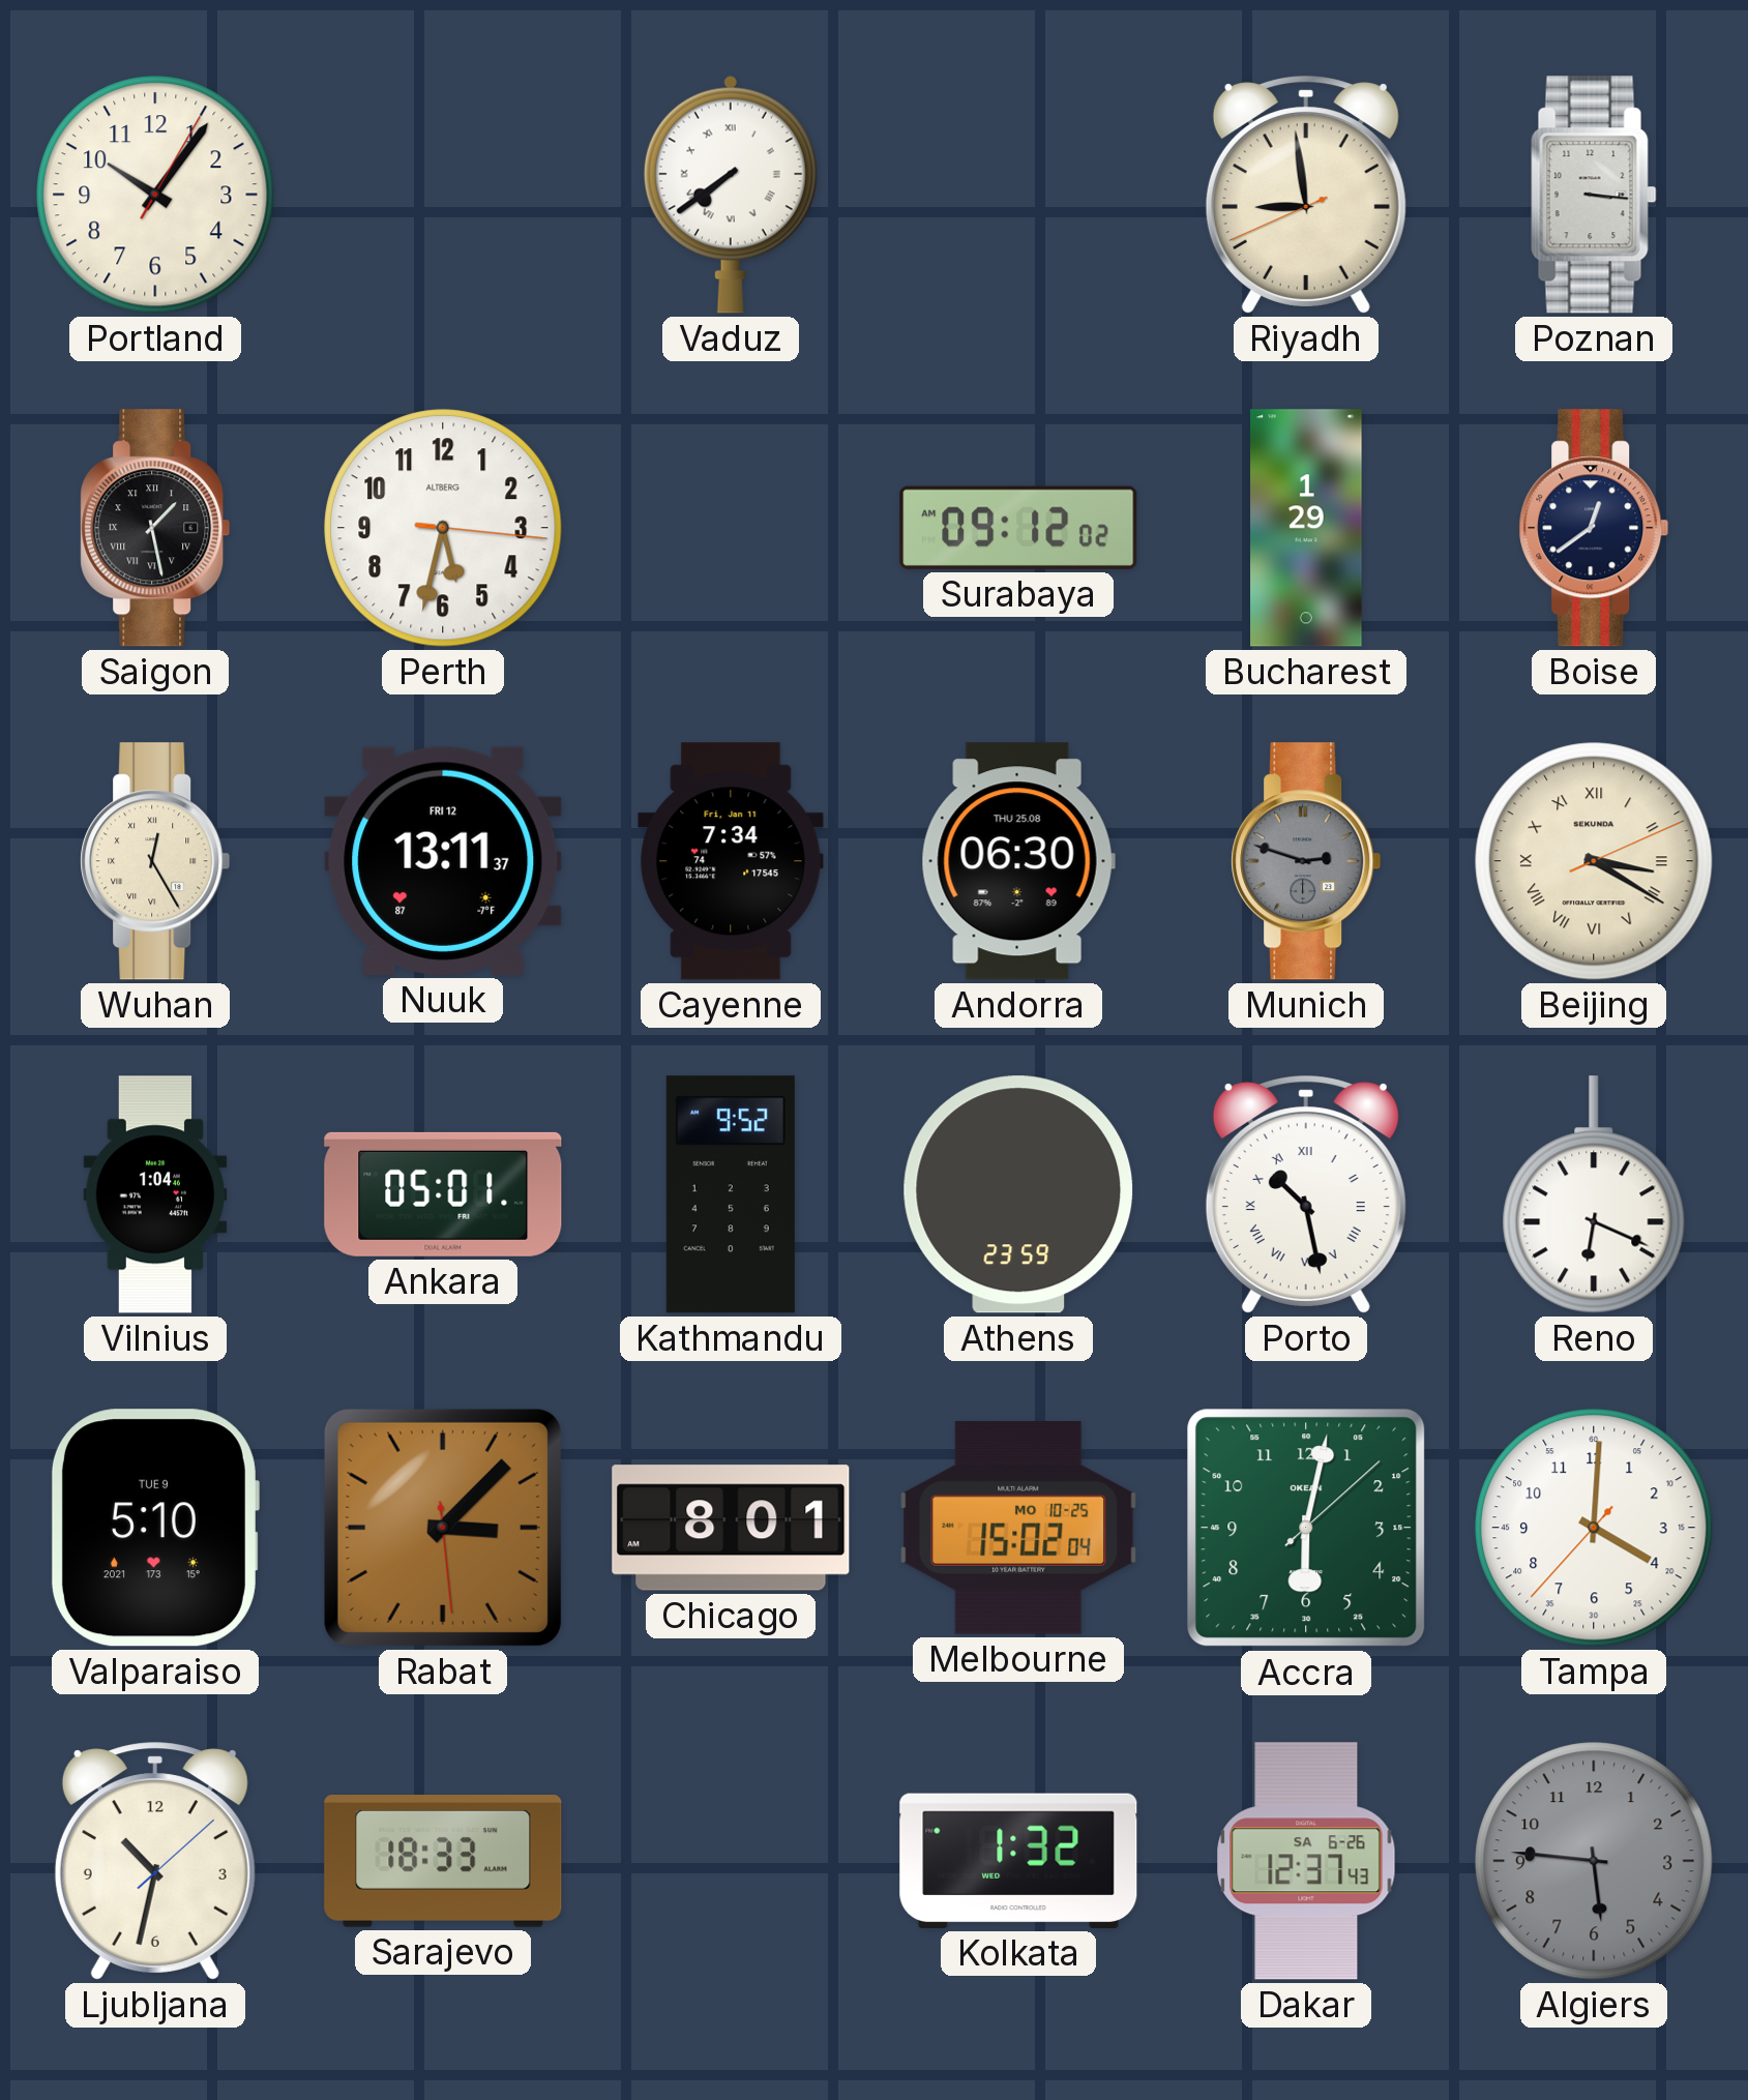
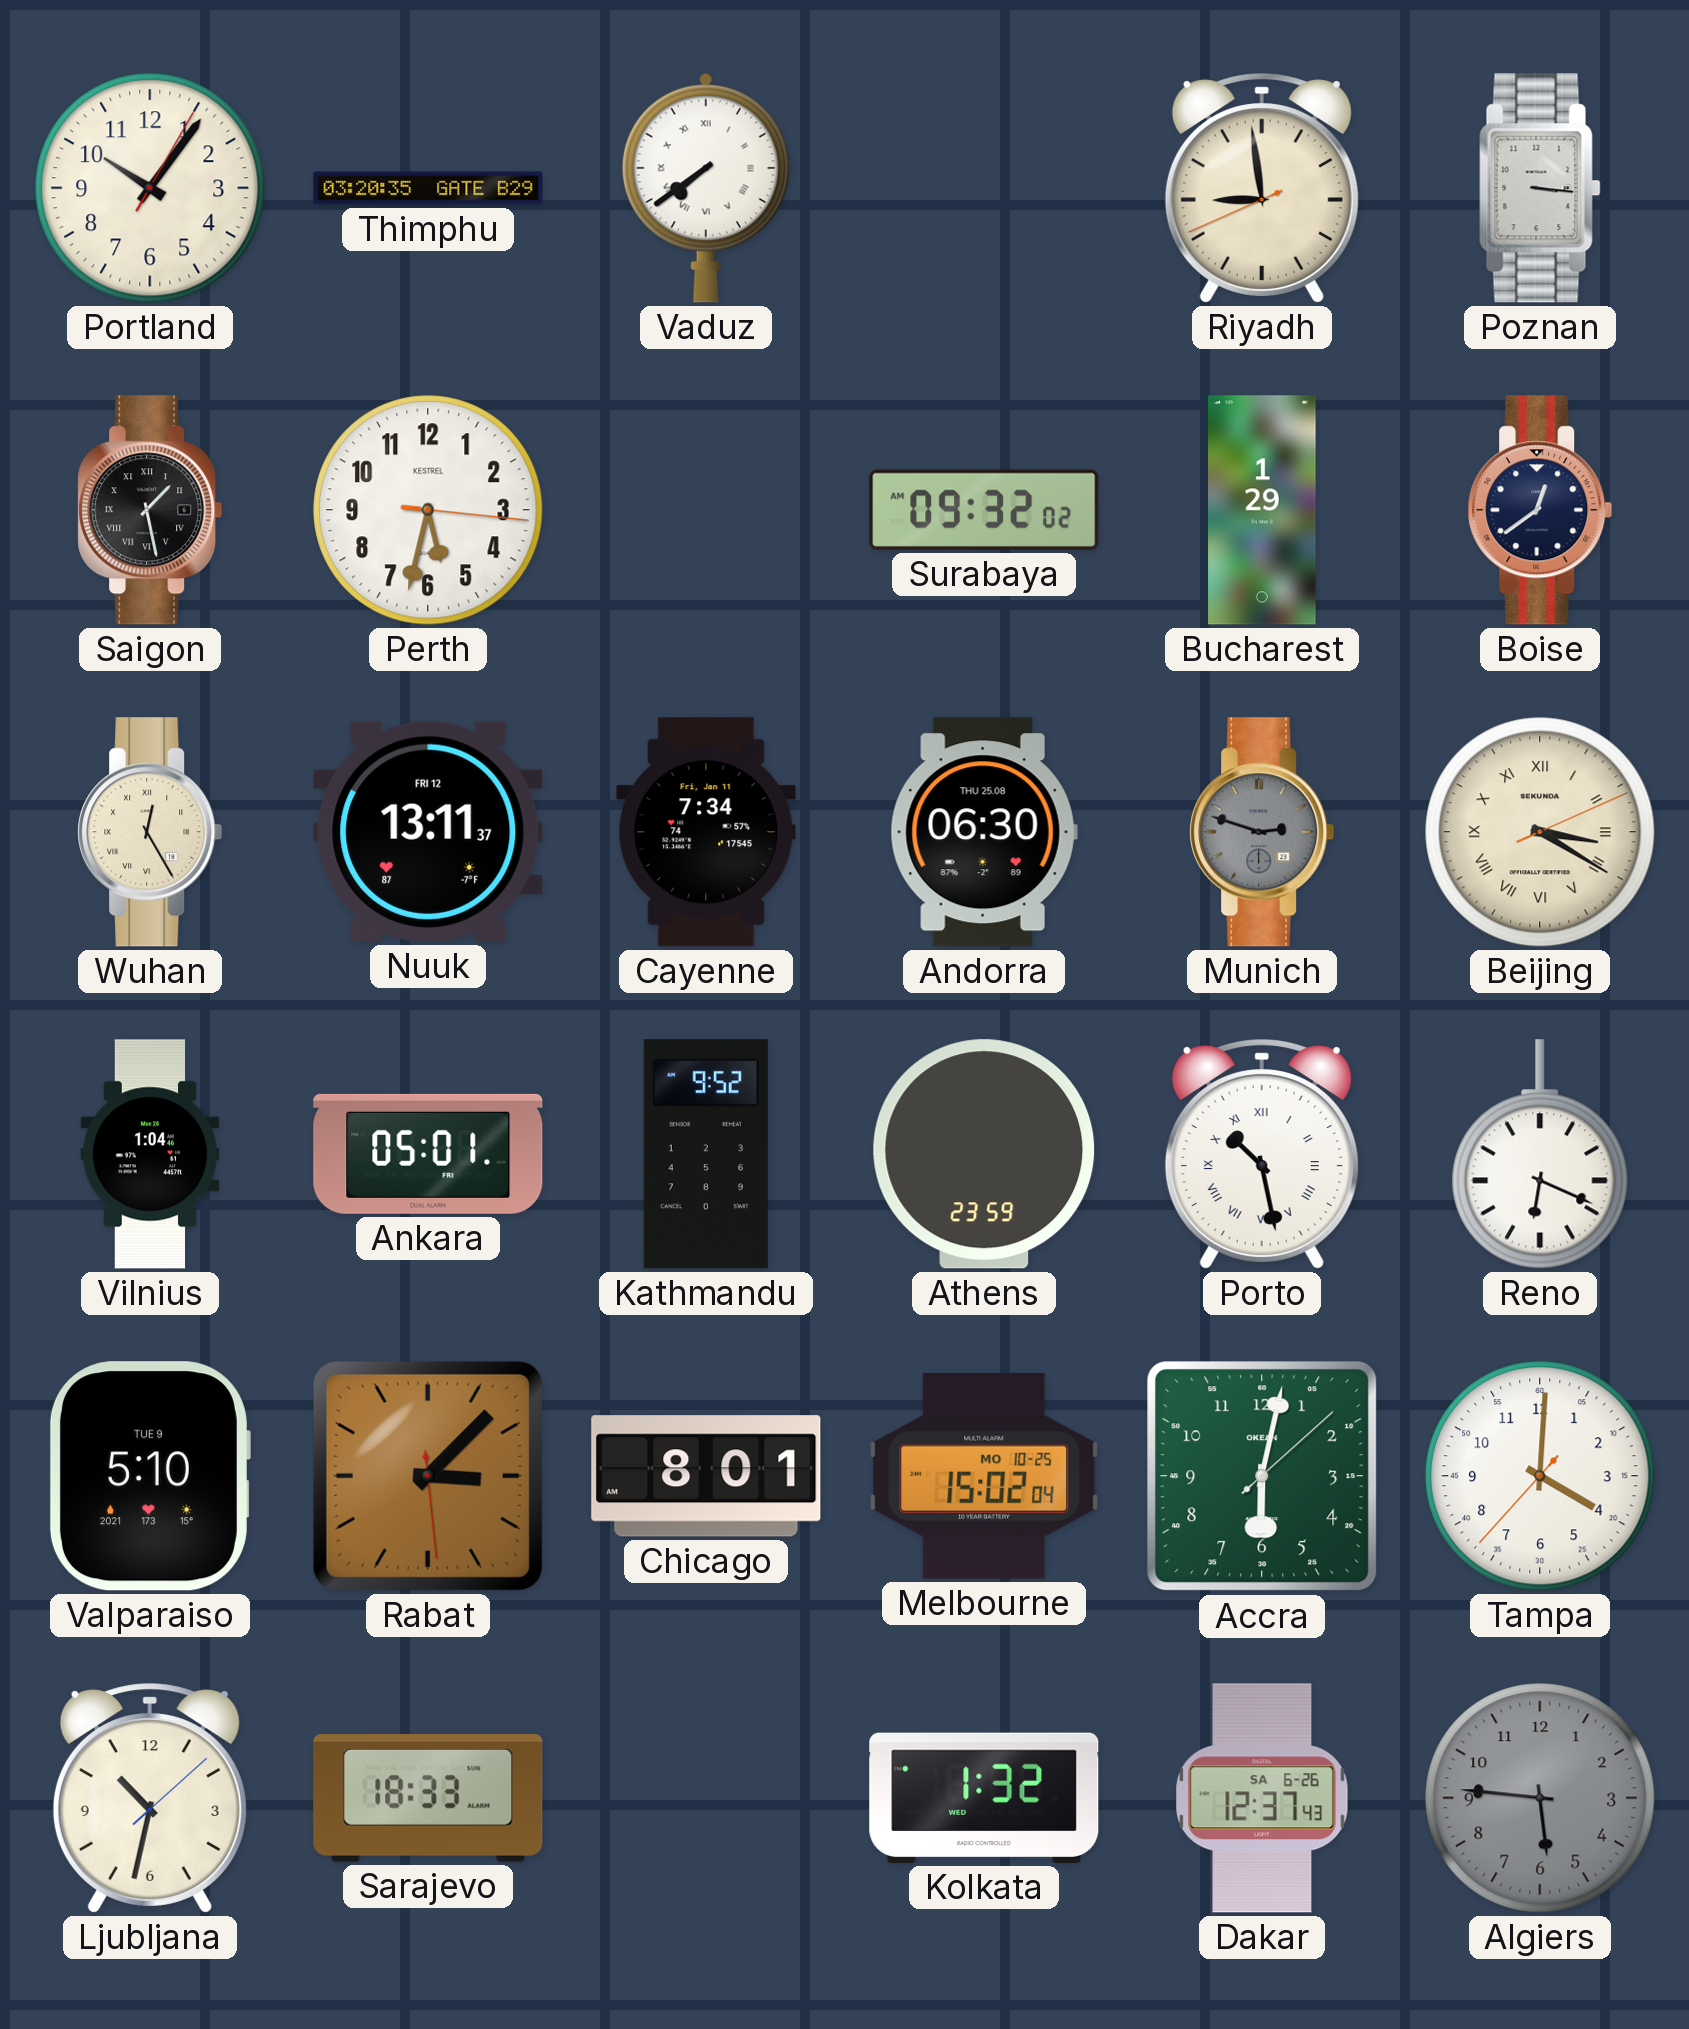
Thimphu: none -> 03:20 (428, 188)
Perth brand: ALTBERG -> KESTREL (428, 510)
Surabaya: 09:12 -> 09:32 (984, 510)
